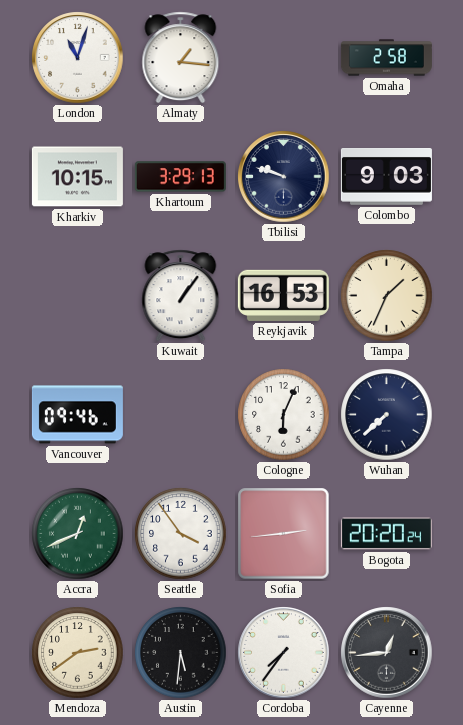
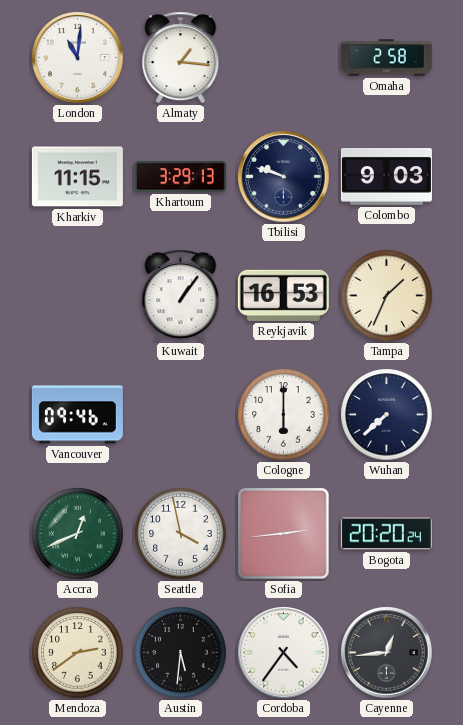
London: 11:03 -> 11:01 (78, 58)
Kharkiv: 10:15 -> 11:15 (77, 177)
Cologne: 6:04 -> 6:00 (284, 415)
Seattle: 3:54 -> 3:58 (181, 534)
Cordoba: 7:36 -> 4:36 (284, 653)
